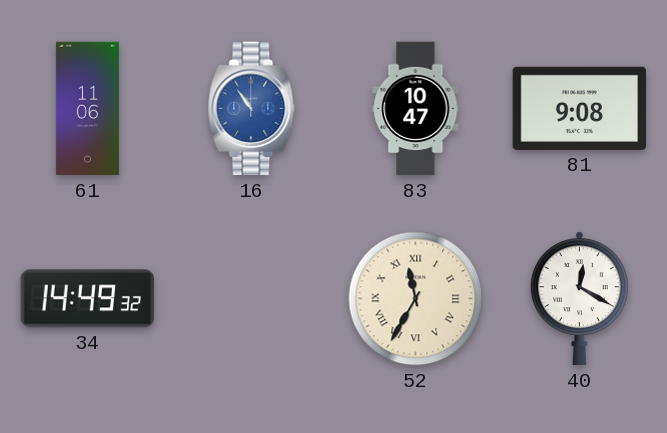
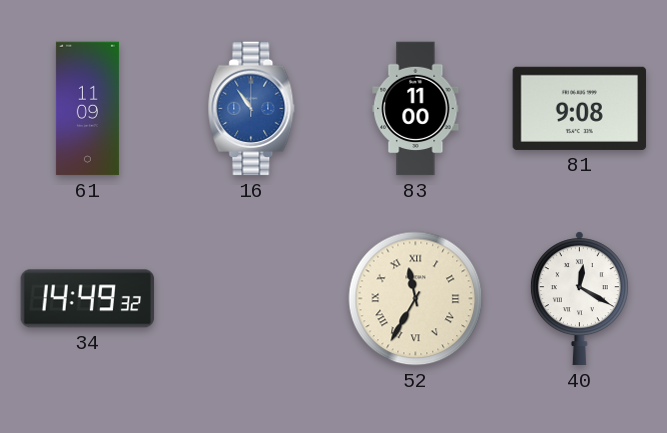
61: 11:06 -> 11:09 (87, 109)
83: 10:47 -> 11:00 (416, 109)
